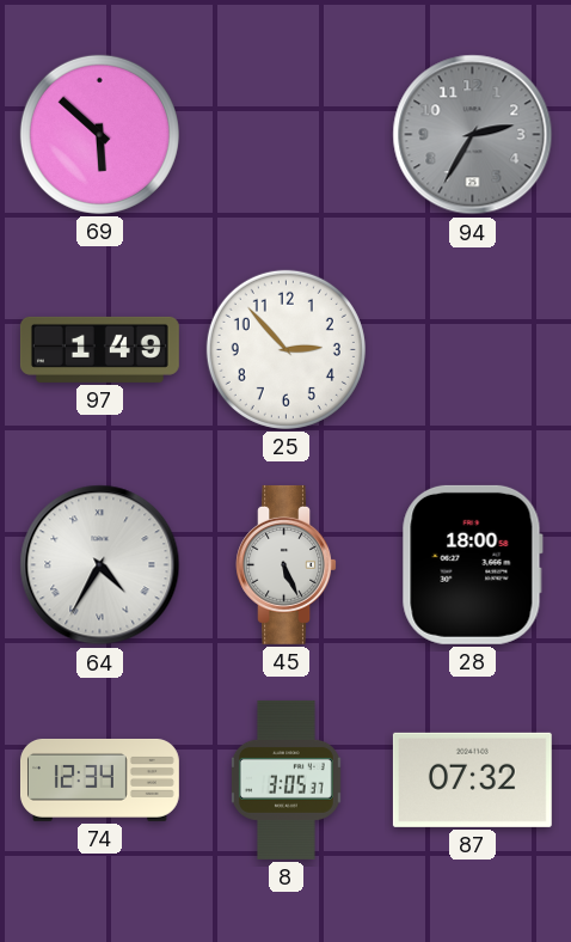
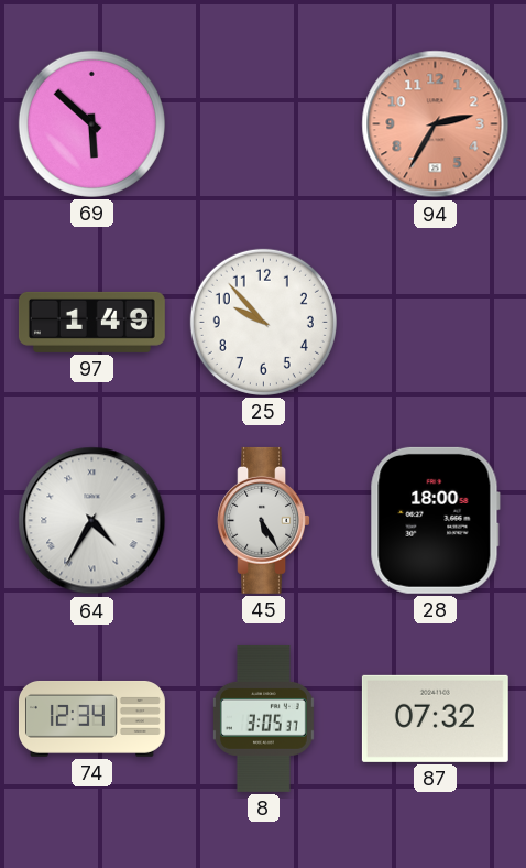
94 dial: grey -> salmon (436, 124)
25: 2:53 -> 9:53 (263, 322)
45: 5:26 -> 5:25 (263, 520)
